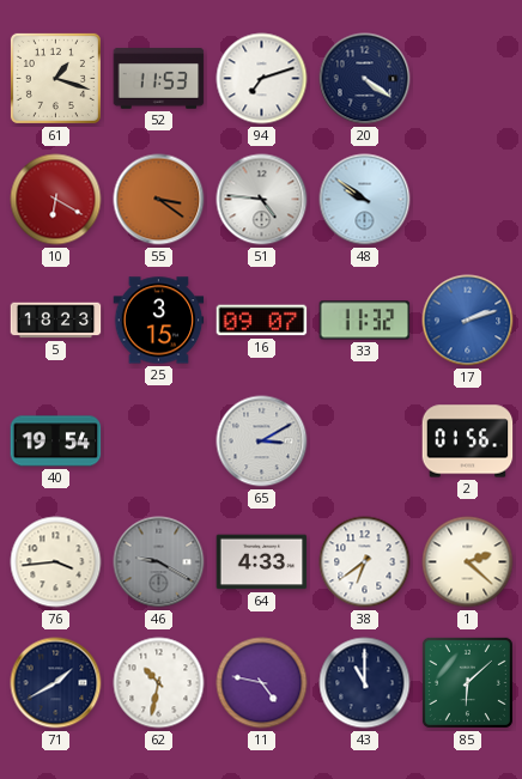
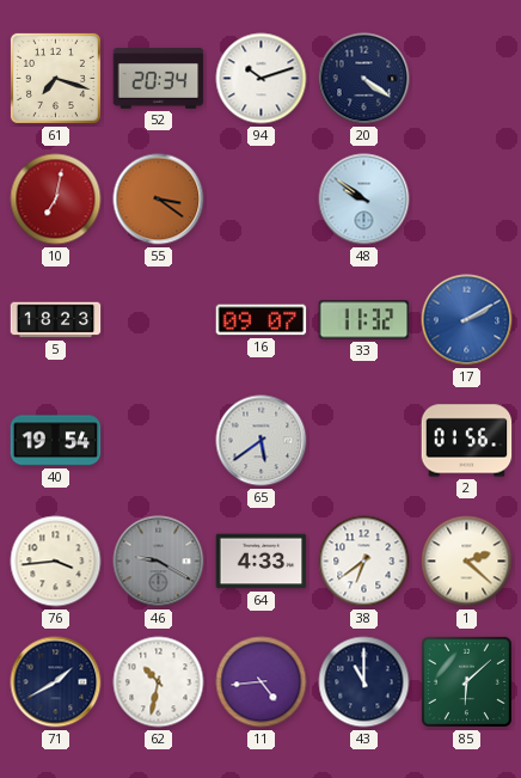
61: 1:18 -> 7:18 (55, 78)
52: 11:53 -> 20:34 (159, 79)
94: 7:12 -> 10:12 (262, 79)
10: 6:20 -> 7:02 (56, 200)
51: 4:46 -> none (262, 200)
25: 3:15 -> none (159, 321)
17: 2:12 -> 2:10 (467, 320)
65: 3:10 -> 5:39 (262, 441)
11: 4:47 -> 4:44 (262, 682)
